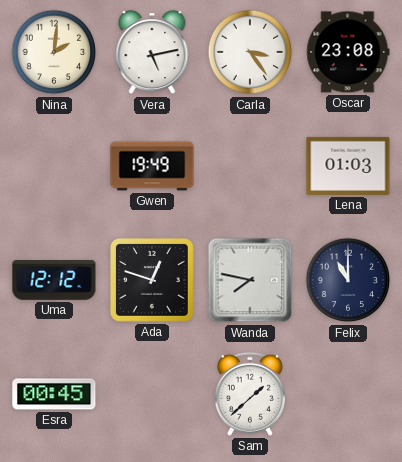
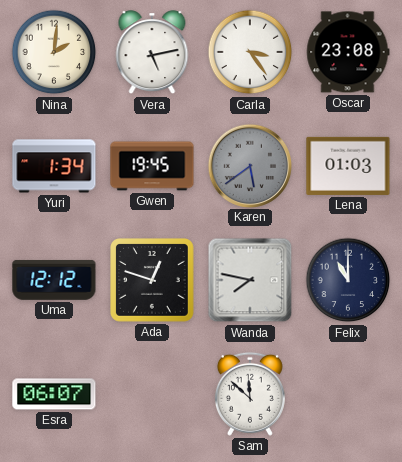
Yuri: none -> 1:34 (54, 166)
Gwen: 19:49 -> 19:45 (152, 166)
Karen: none -> 5:39 (249, 165)
Esra: 00:45 -> 06:07 (54, 394)
Sam: 1:38 -> 11:52 (250, 394)
